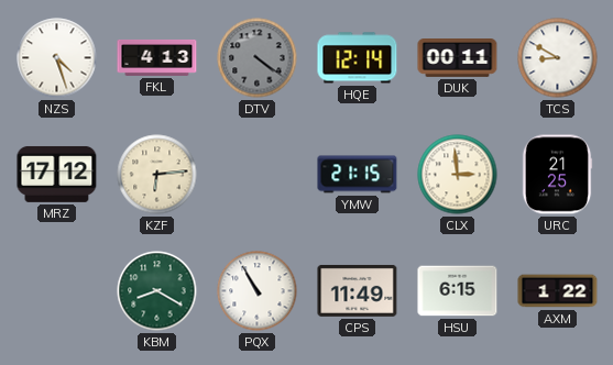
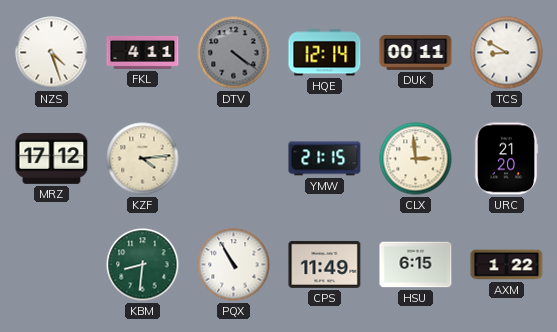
FKL: 4:13 -> 4:11 (143, 52)
KZF: 6:14 -> 4:14 (143, 159)
URC: 21:25 -> 21:20 (506, 159)
KBM: 8:20 -> 8:31 (143, 265)
